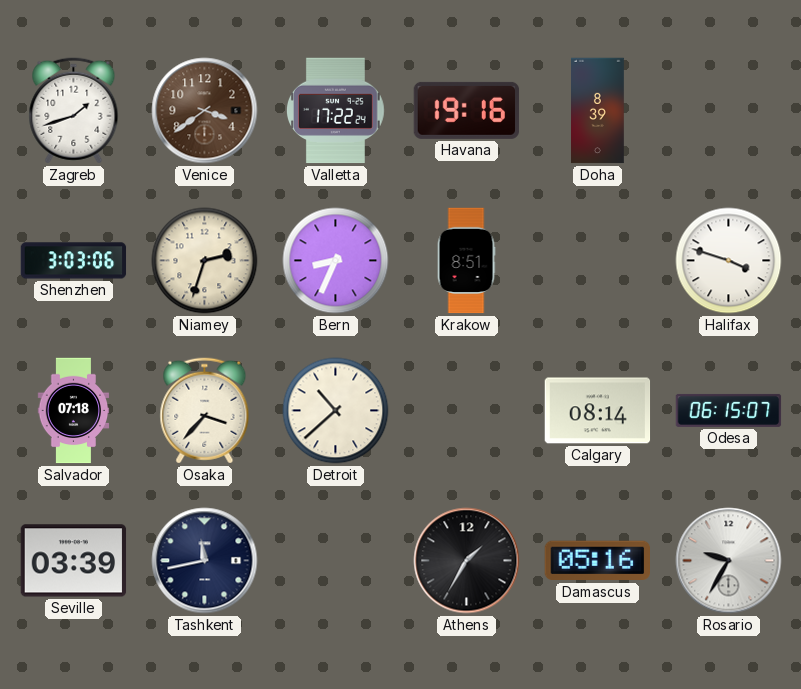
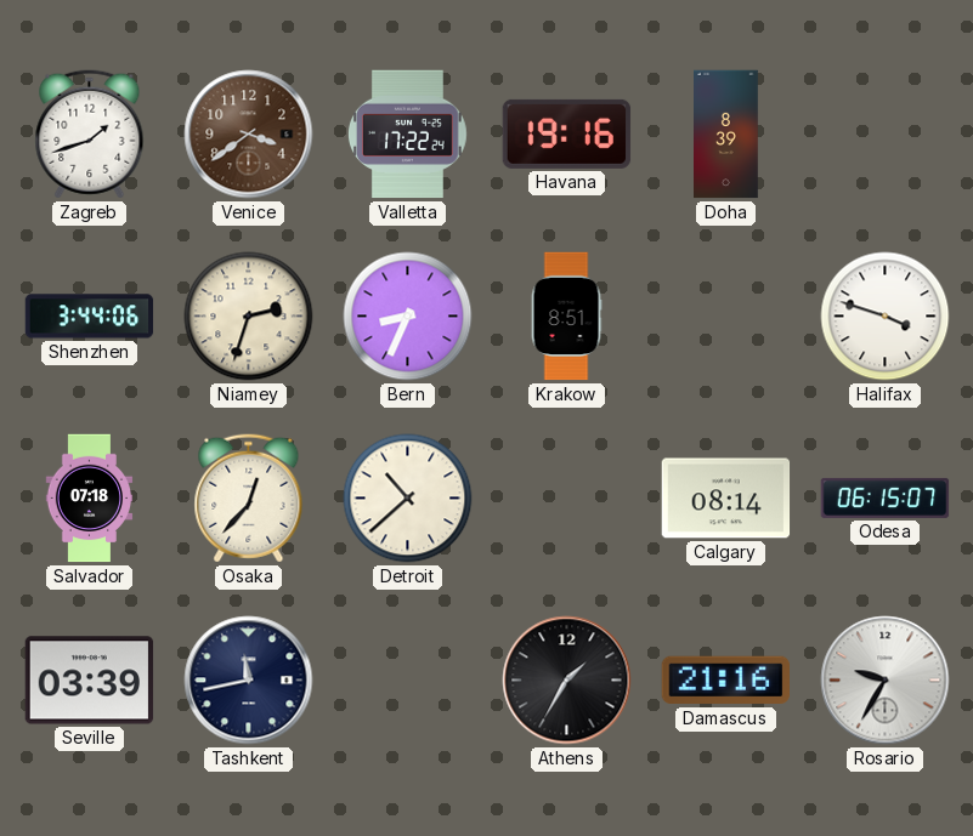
Shenzhen: 3:03 -> 3:44 (90, 317)
Osaka: 3:37 -> 12:37 (249, 499)
Damascus: 05:16 -> 21:16 (725, 681)
